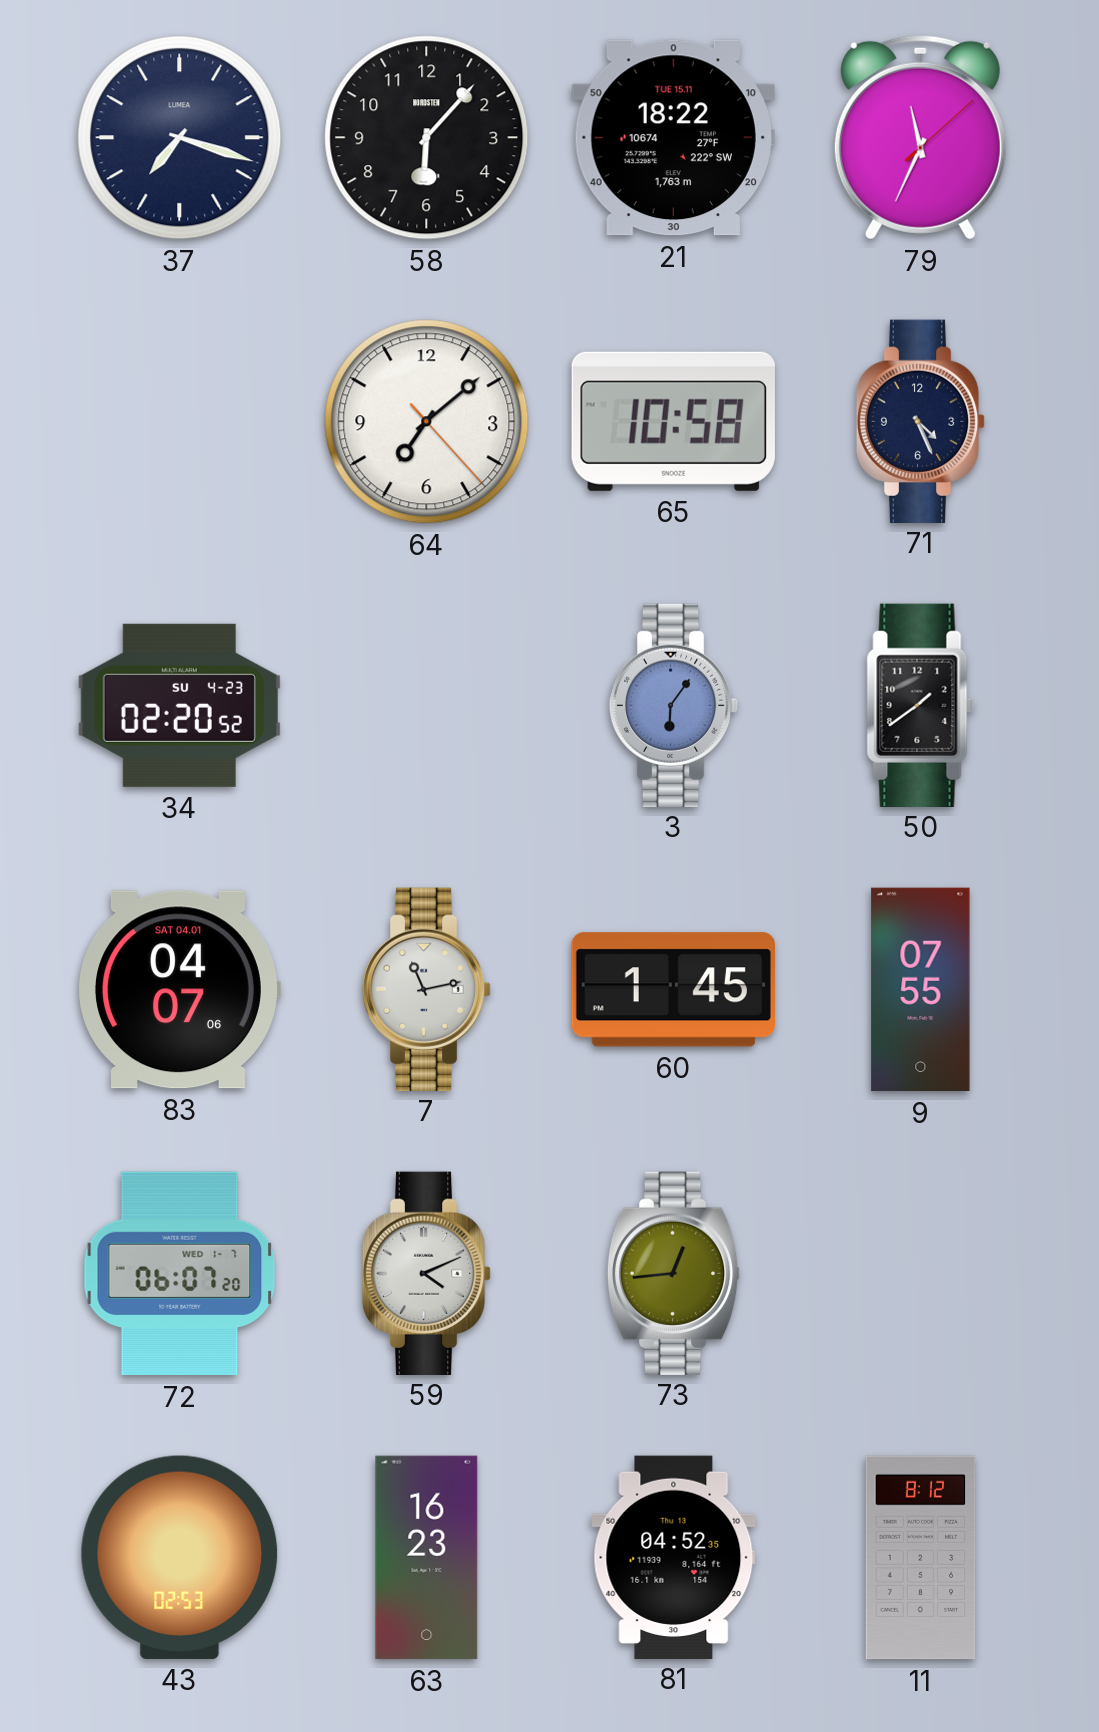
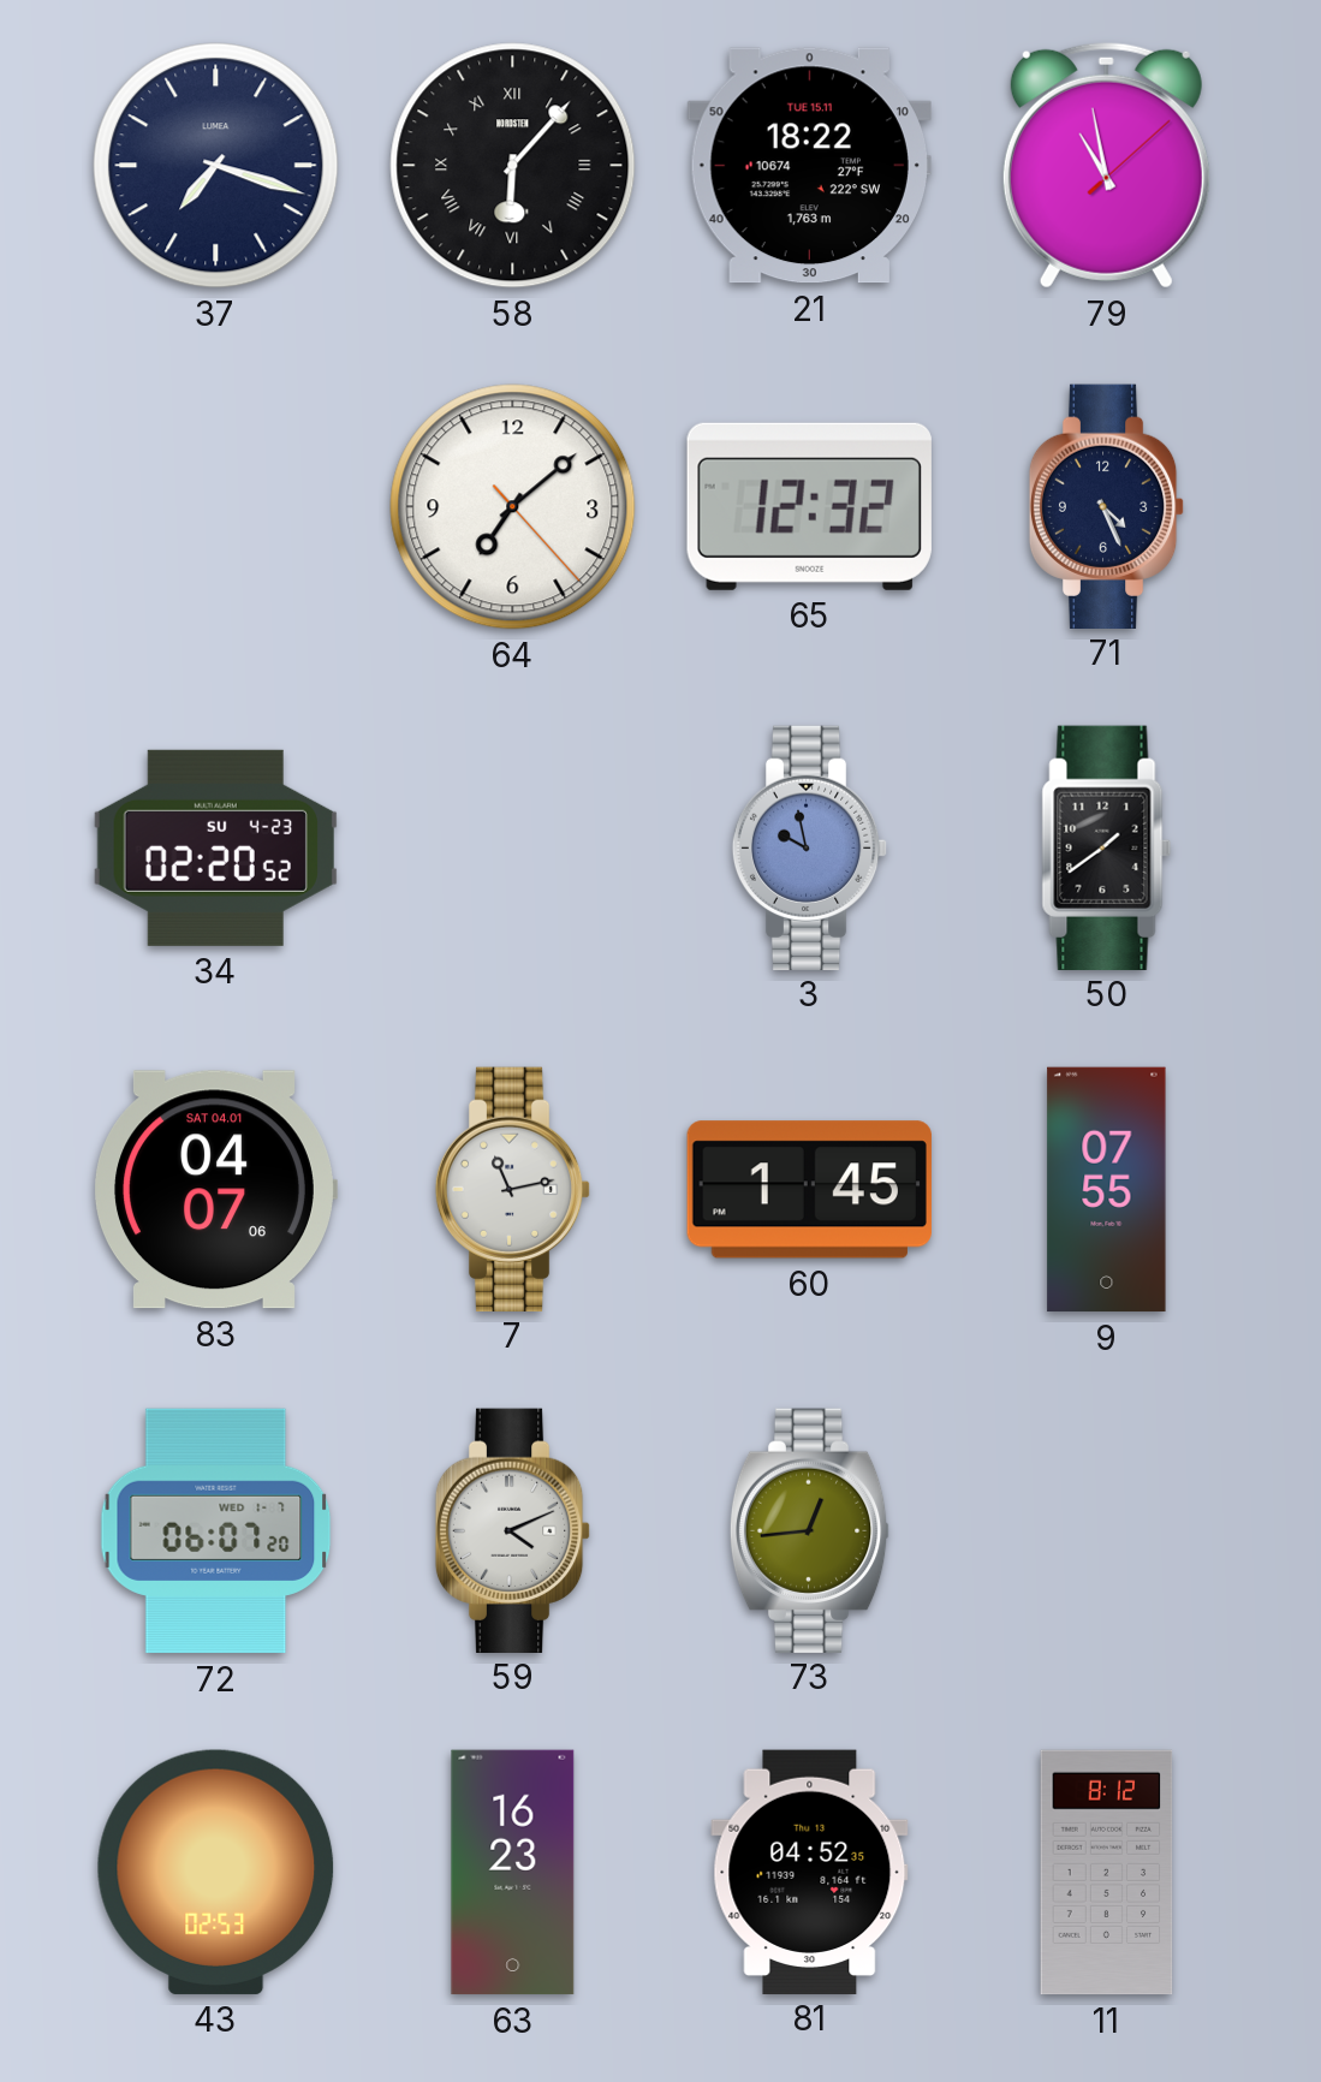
58 numerals: Arabic -> Roman (513, 166)
79: 11:34 -> 10:58 (1106, 165)
65: 10:58 -> 12:32 (809, 506)
3: 6:06 -> 9:58 (810, 847)
